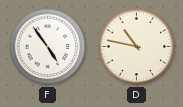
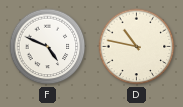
F: 4:54 -> 4:49 (48, 47)
